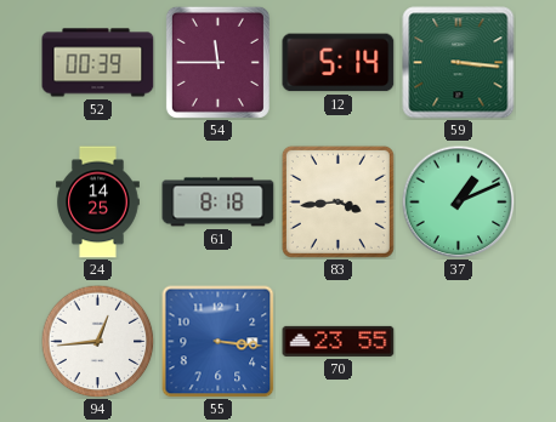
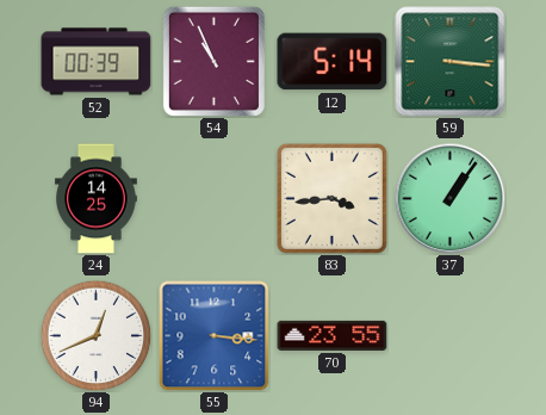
54: 11:45 -> 10:56 (213, 61)
61: 8:18 -> none (219, 203)
37: 1:11 -> 1:06 (449, 198)
94: 12:44 -> 12:41 (95, 335)
